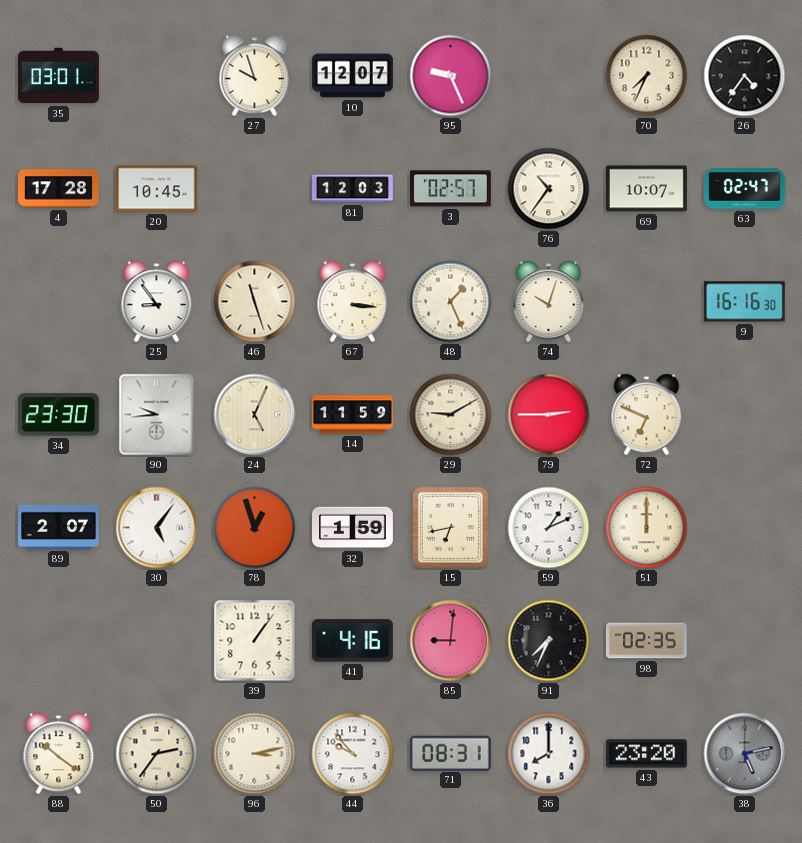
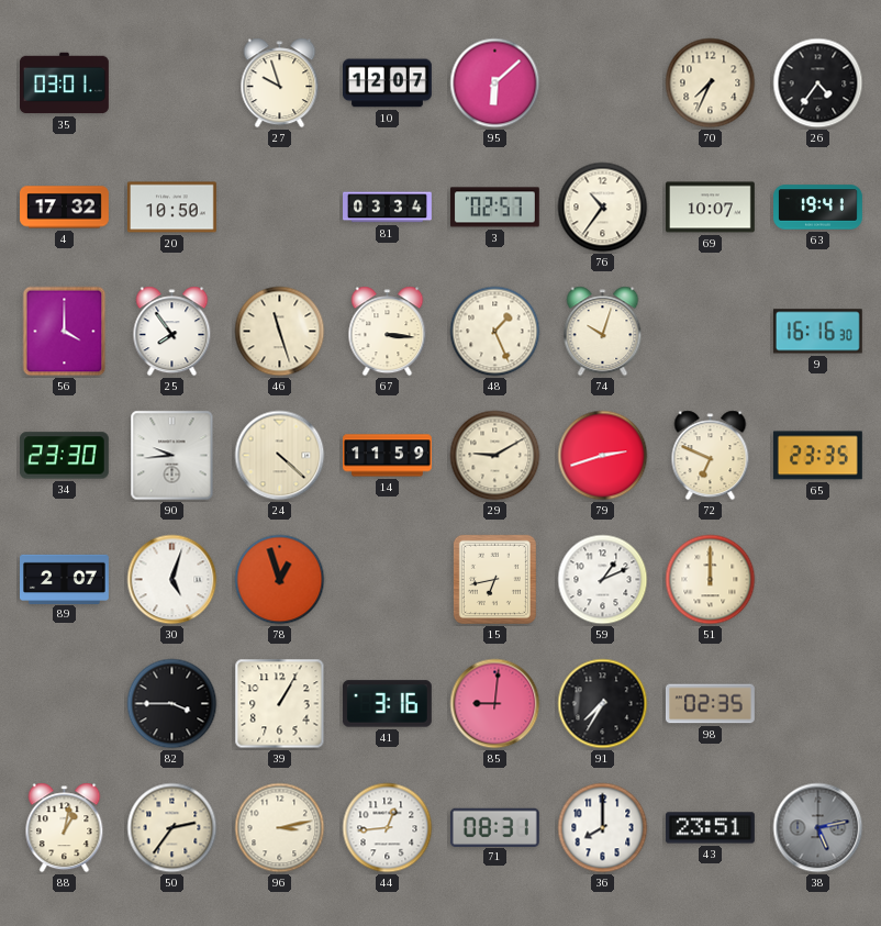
95: 9:26 -> 6:08 (495, 83)
4: 17:28 -> 17:32 (65, 208)
20: 10:45 -> 10:50 (171, 208)
81: 12:03 -> 03:34 (388, 208)
63: 02:47 -> 19:41 (818, 208)
56: none -> 4:00 (65, 332)
25: 8:54 -> 7:54 (172, 332)
24: 5:04 -> 4:22 (280, 456)
79: 2:45 -> 2:42 (603, 456)
65: none -> 23:35 (817, 456)
30: 5:06 -> 5:03 (172, 580)
32: 1:59 -> none (353, 528)
82: none -> 3:45 (172, 704)
39: 1:06 -> 1:05 (280, 704)
41: 4:16 -> 3:16 (387, 704)
91: 7:34 -> 7:35 (603, 704)
88: 10:21 -> 1:02 (65, 828)
44: 9:53 -> 12:44 (388, 828)
43: 23:20 -> 23:51 (710, 828)
